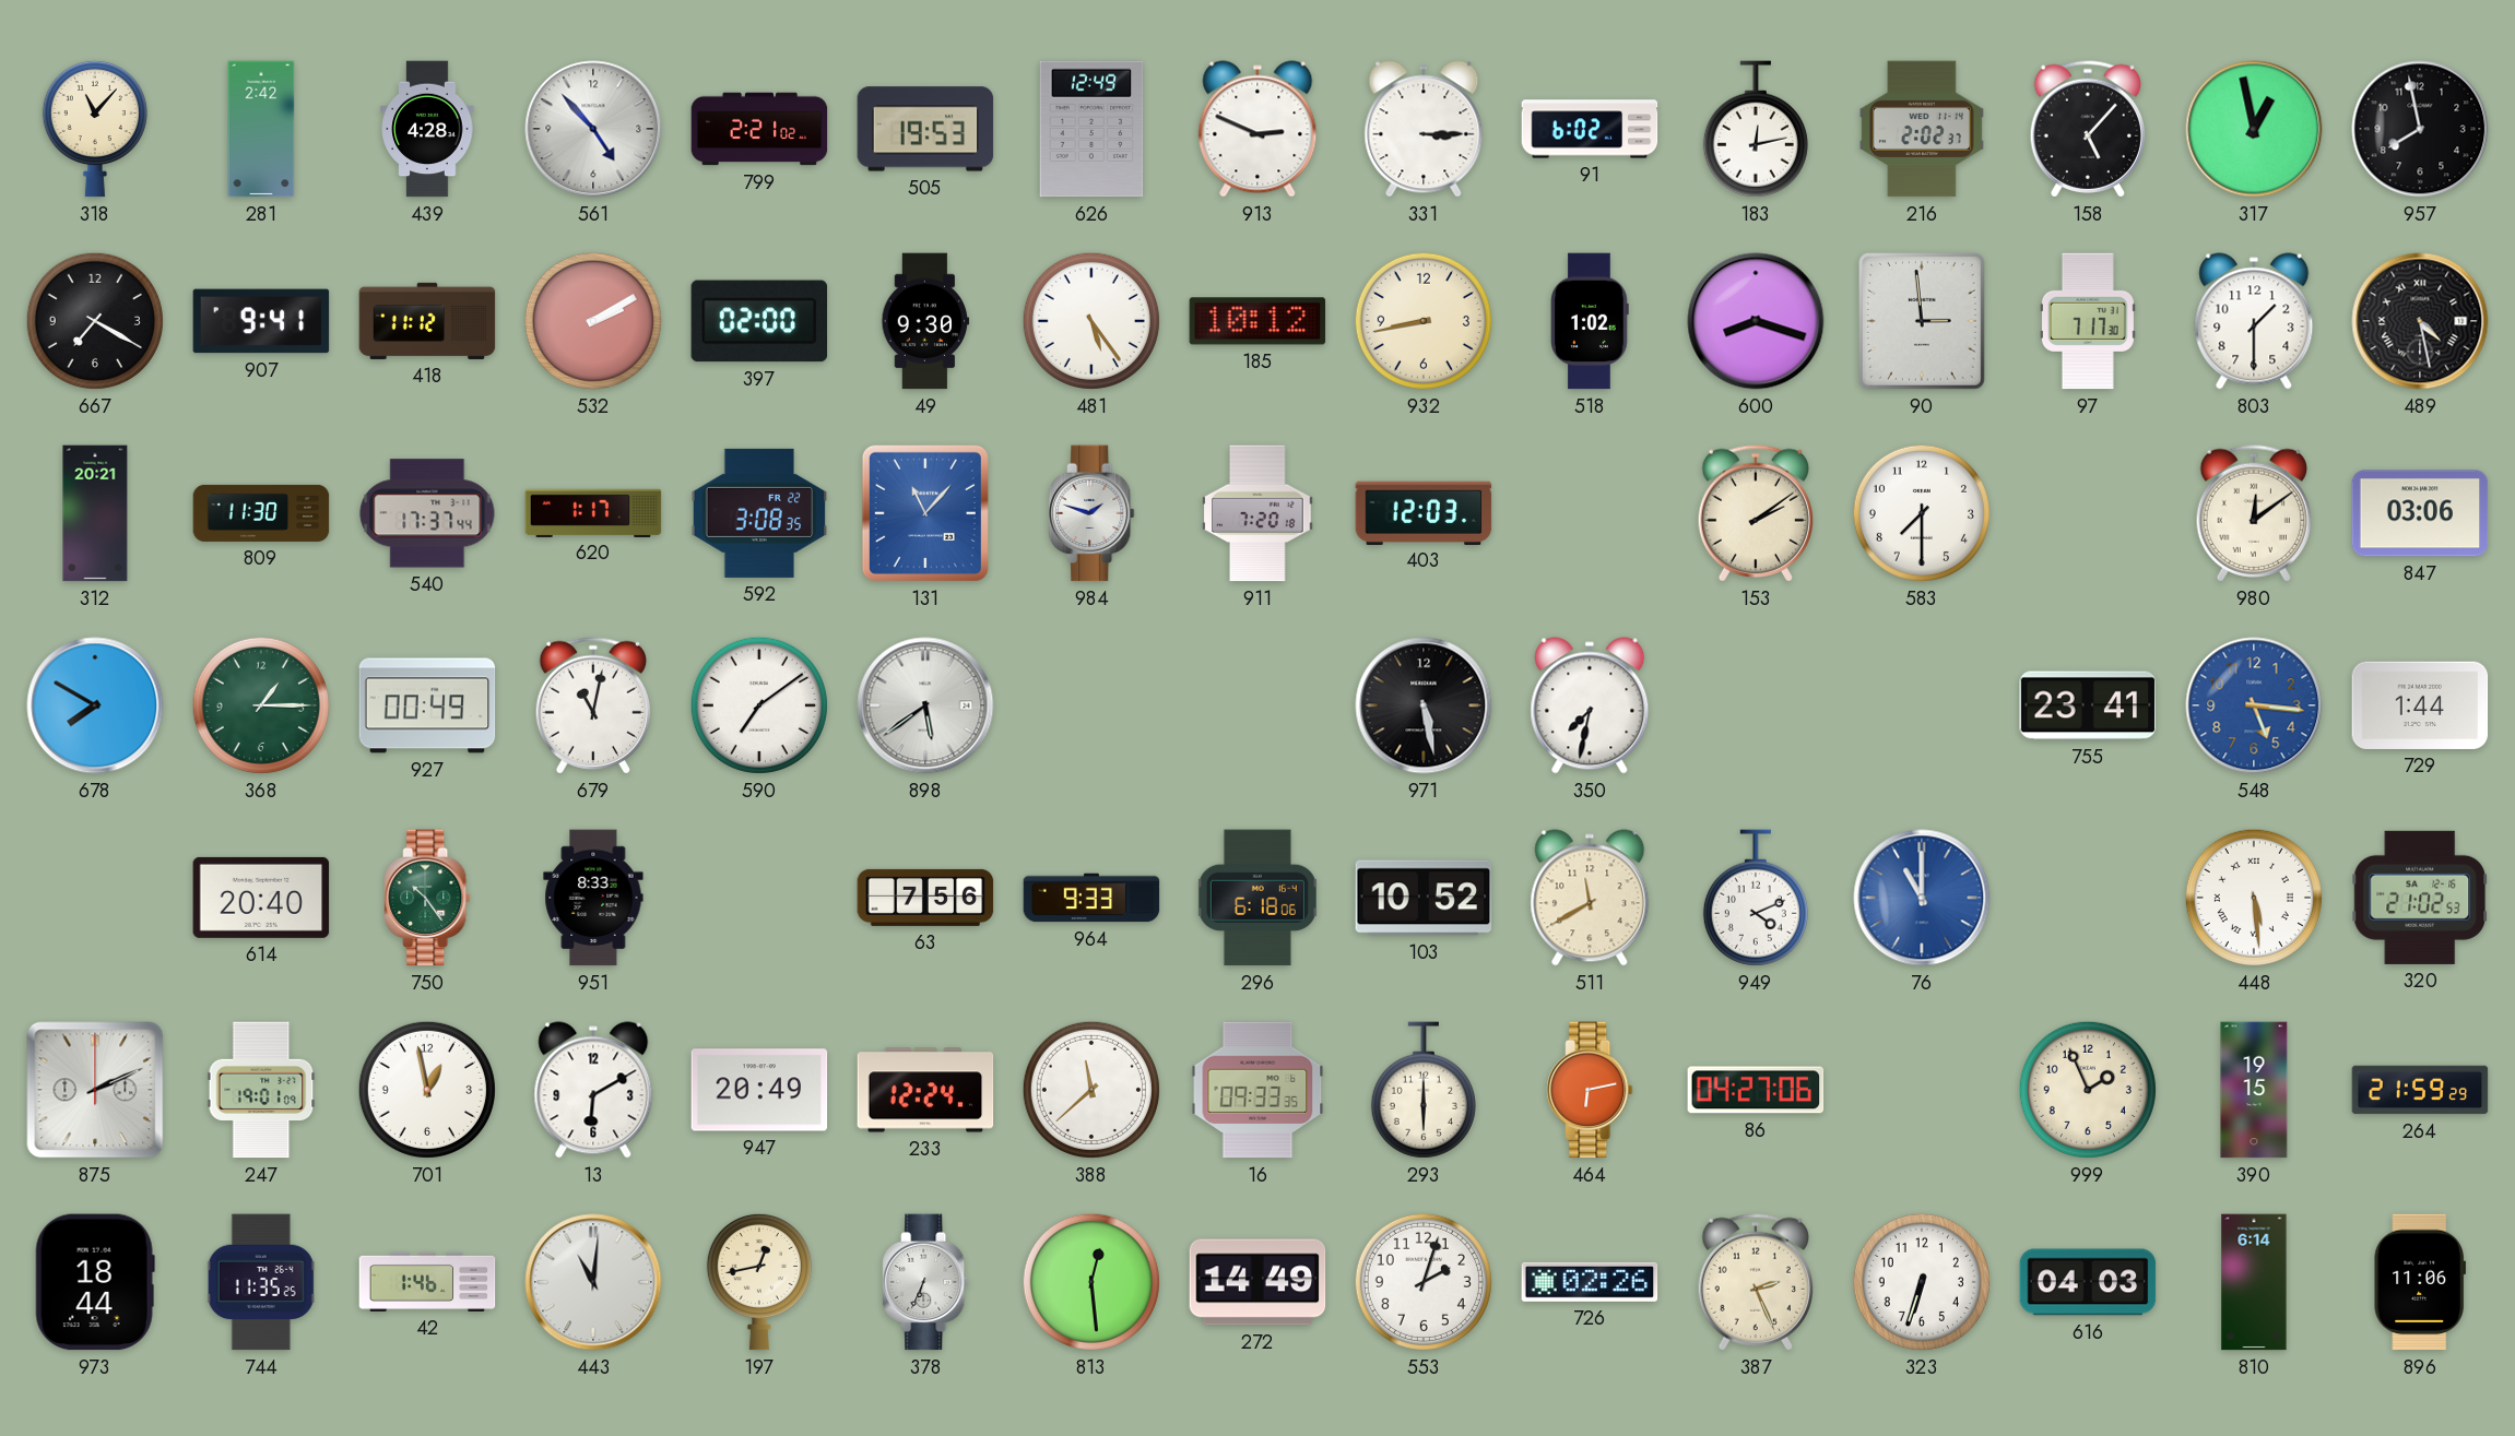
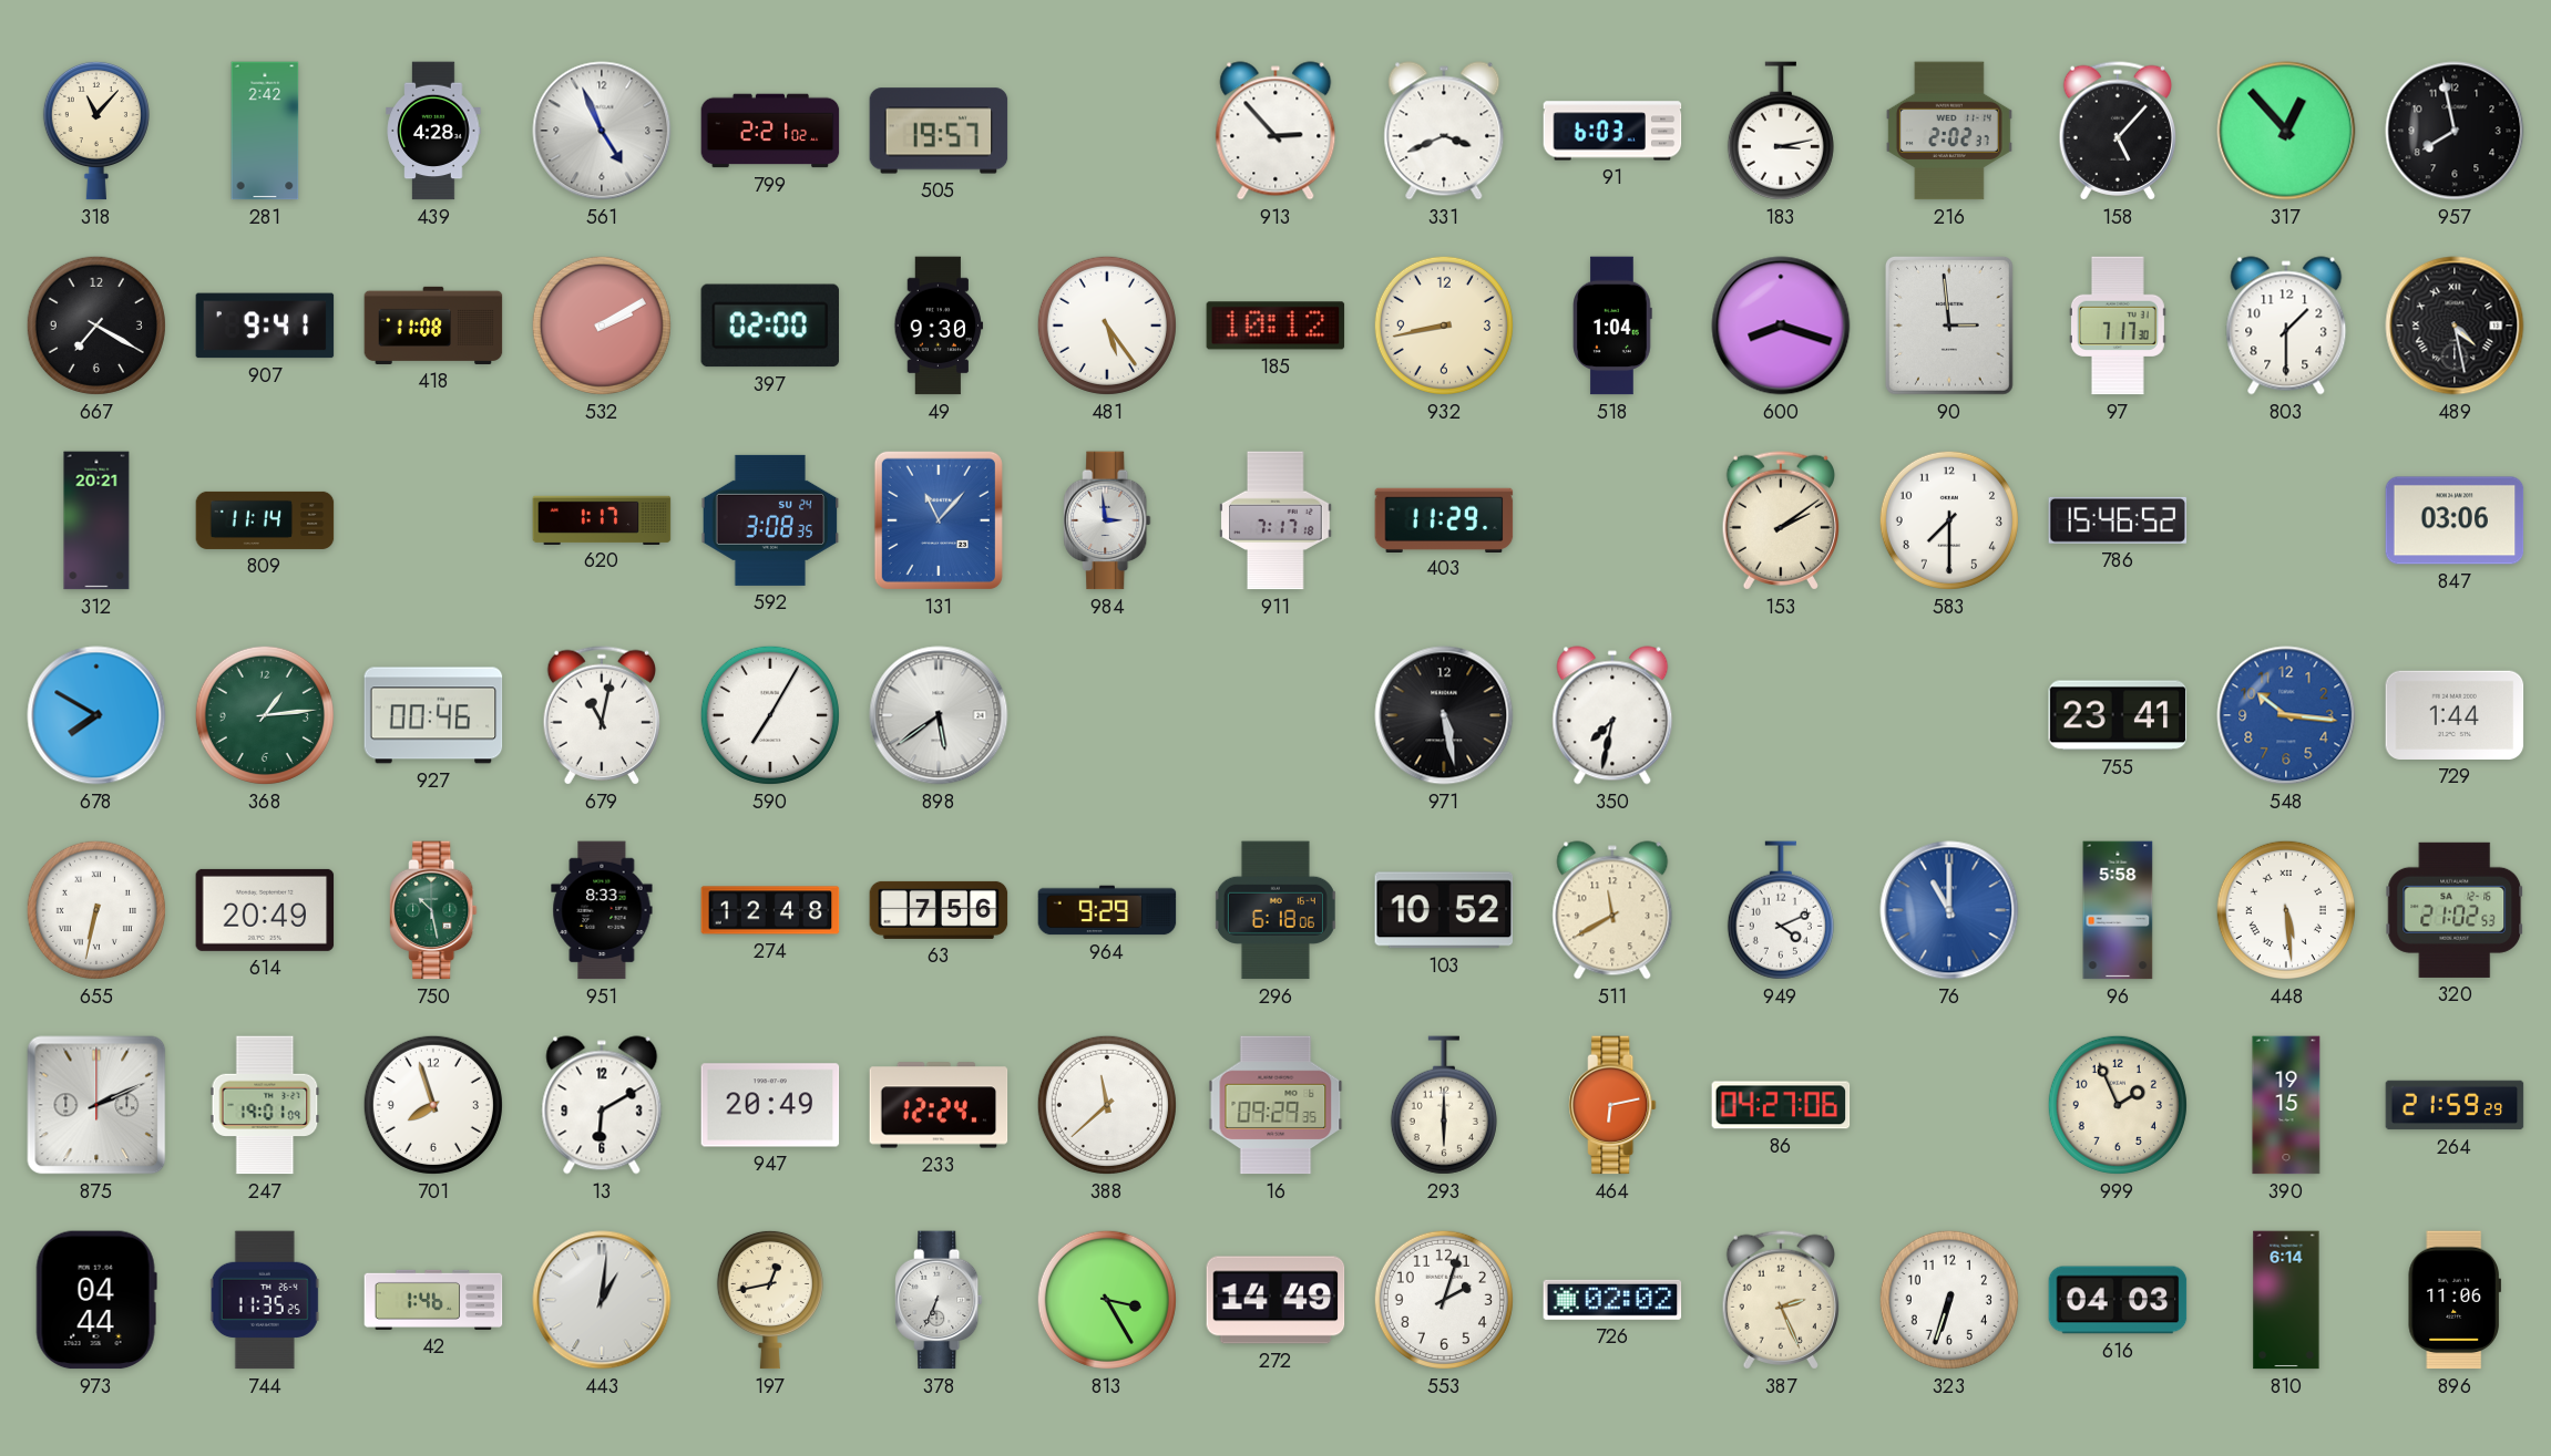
561: 4:53 -> 4:56 (602, 131)
505: 19:53 -> 19:57 (939, 131)
626: 12:49 -> none (1091, 129)
913: 2:49 -> 2:53 (1276, 131)
331: 3:15 -> 3:41 (1444, 131)
91: 6:02 -> 6:03 (1612, 131)
183: 12:13 -> 3:13 (1781, 131)
317: 12:58 -> 12:53 (2286, 131)
418: 11:12 -> 11:08 (433, 326)
518: 1:02 -> 1:04 (1612, 326)
809: 11:30 -> 11:14 (265, 520)
540: 17:37 -> none (427, 513)
592 date: FR 22 -> SU 24 (770, 520)
984: 1:48 -> 2:59 (1107, 520)
911: 7:20 -> 7:17 (1276, 520)
403: 12:03 -> 11:29 (1444, 519)
786: none -> 15:46 (2118, 520)
980: 12:09 -> none (2253, 513)
368: 1:15 -> 1:14 (265, 715)
927: 00:49 -> 00:46 (433, 715)
590: 7:09 -> 7:05 (770, 715)
548: 5:16 -> 10:16 (2286, 715)
655: none -> 6:32 (96, 910)
614: 20:40 -> 20:49 (265, 910)
750: 10:24 -> 10:28 (433, 910)
274: none -> 12:48 (770, 910)
964: 9:33 -> 9:29 (1107, 910)
96: none -> 5:58 (2118, 910)
701: 12:58 -> 7:57 (433, 1105)
16: 09:33 -> 09:29 (1276, 1105)
973: 18:44 -> 04:44 (96, 1300)
443: 11:01 -> 1:01 (602, 1300)
813: 12:29 -> 3:25 (1107, 1300)
726: 02:26 -> 02:02 (1612, 1300)
